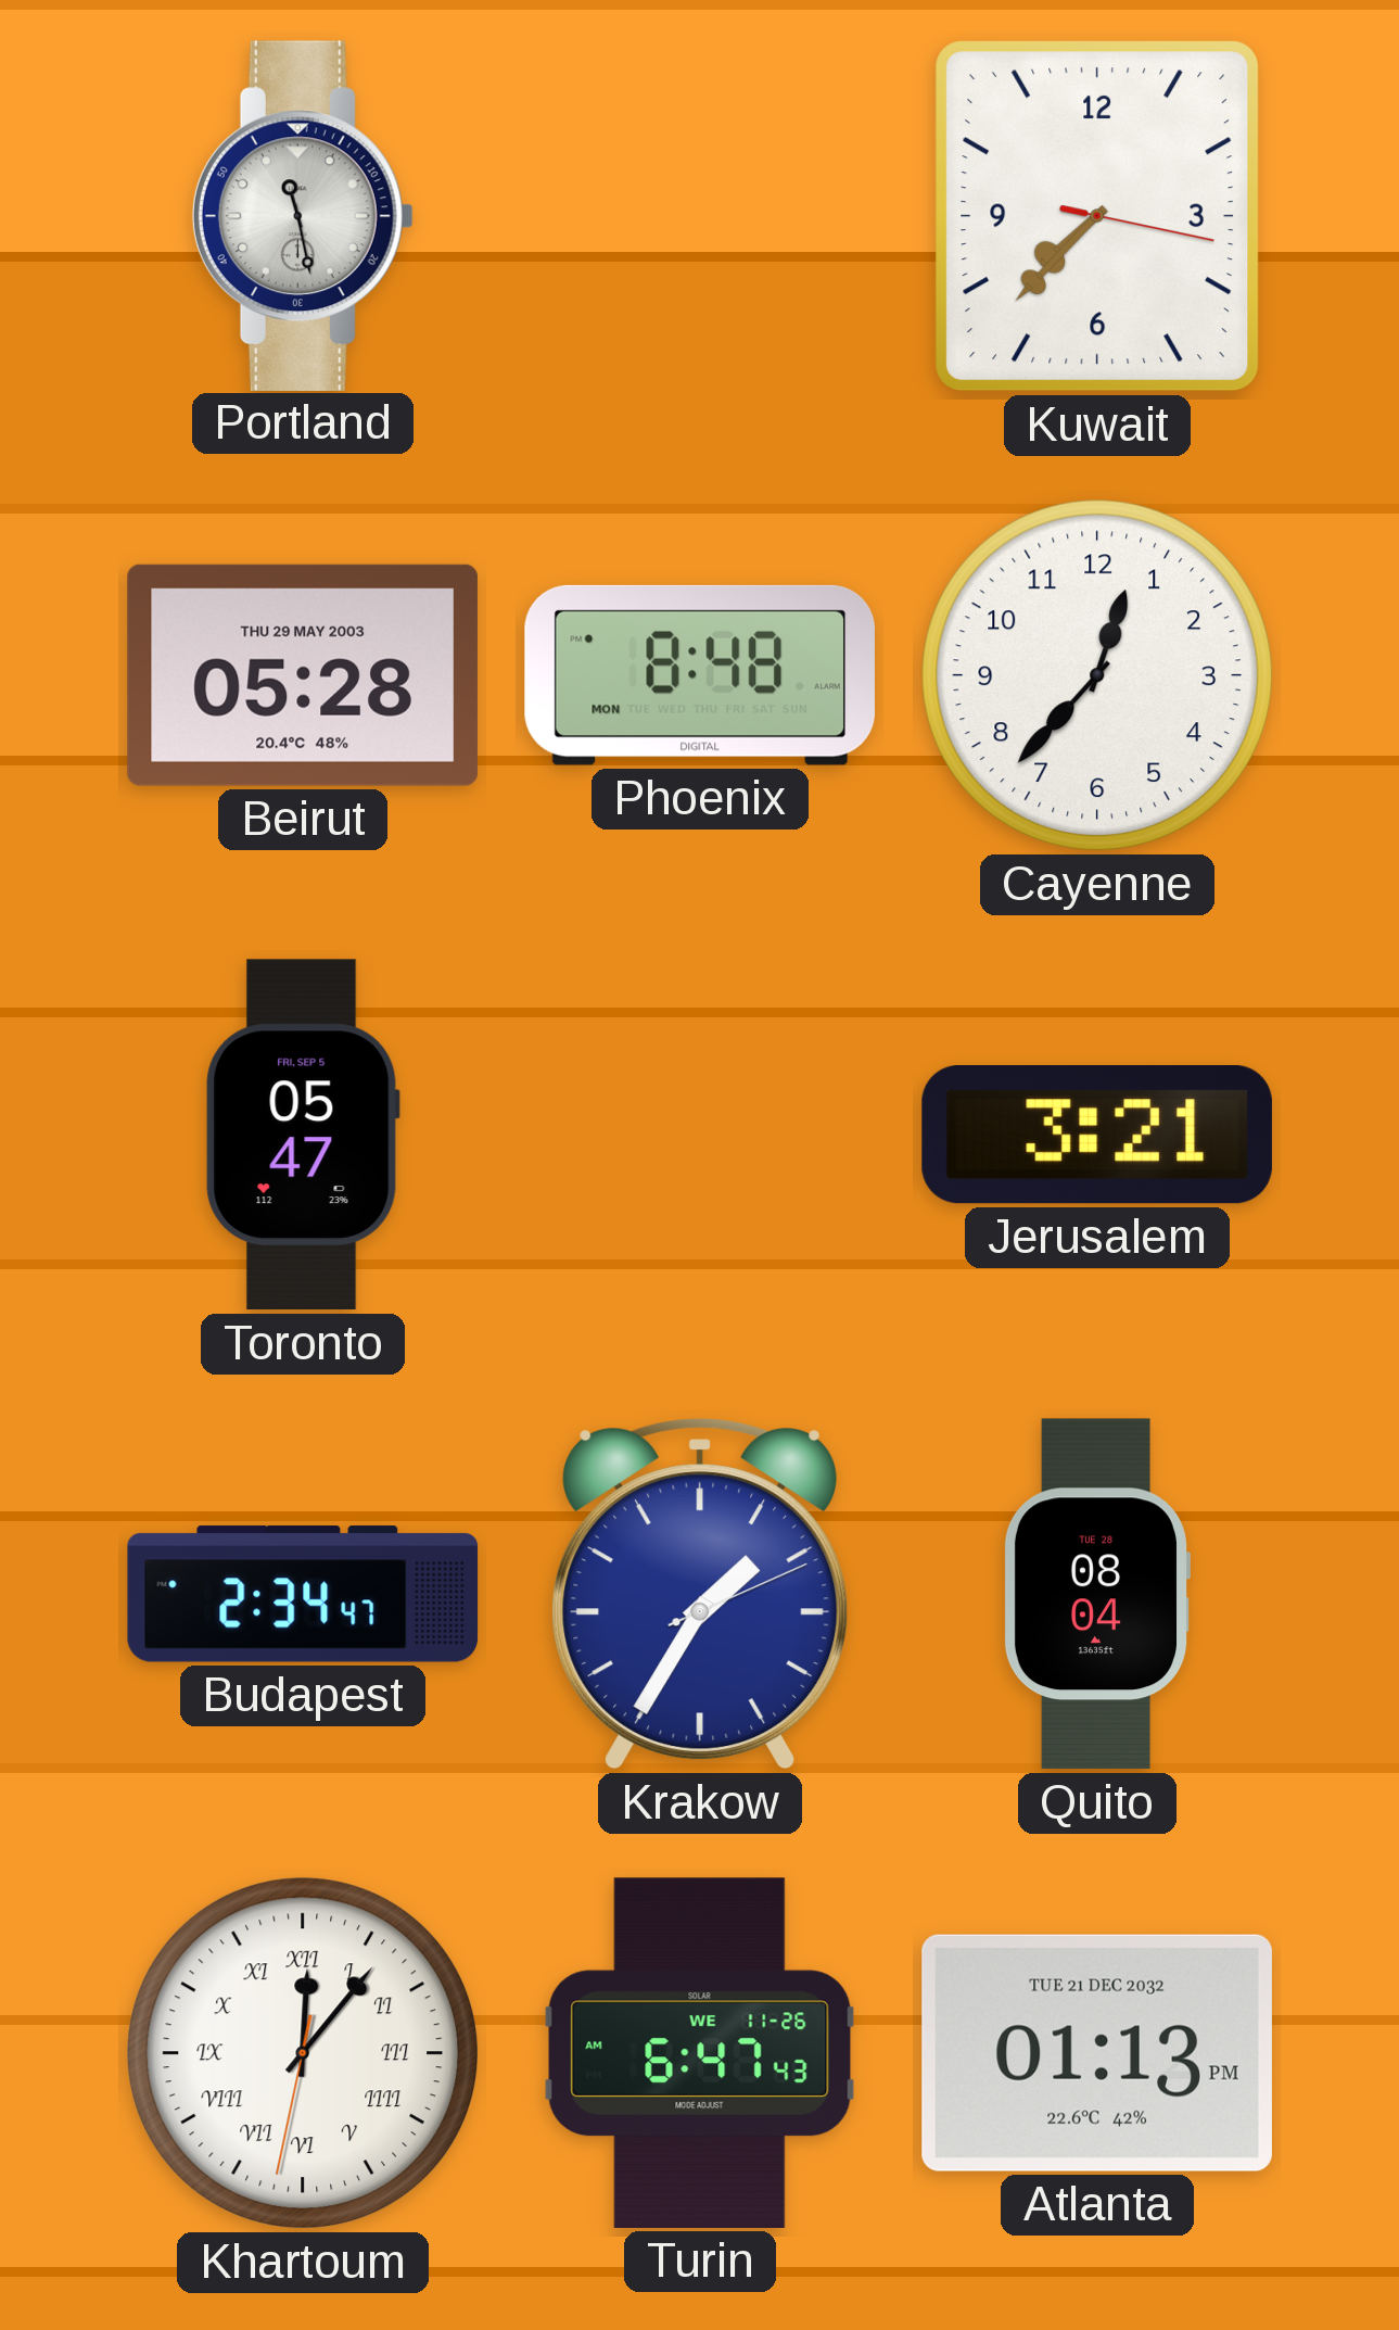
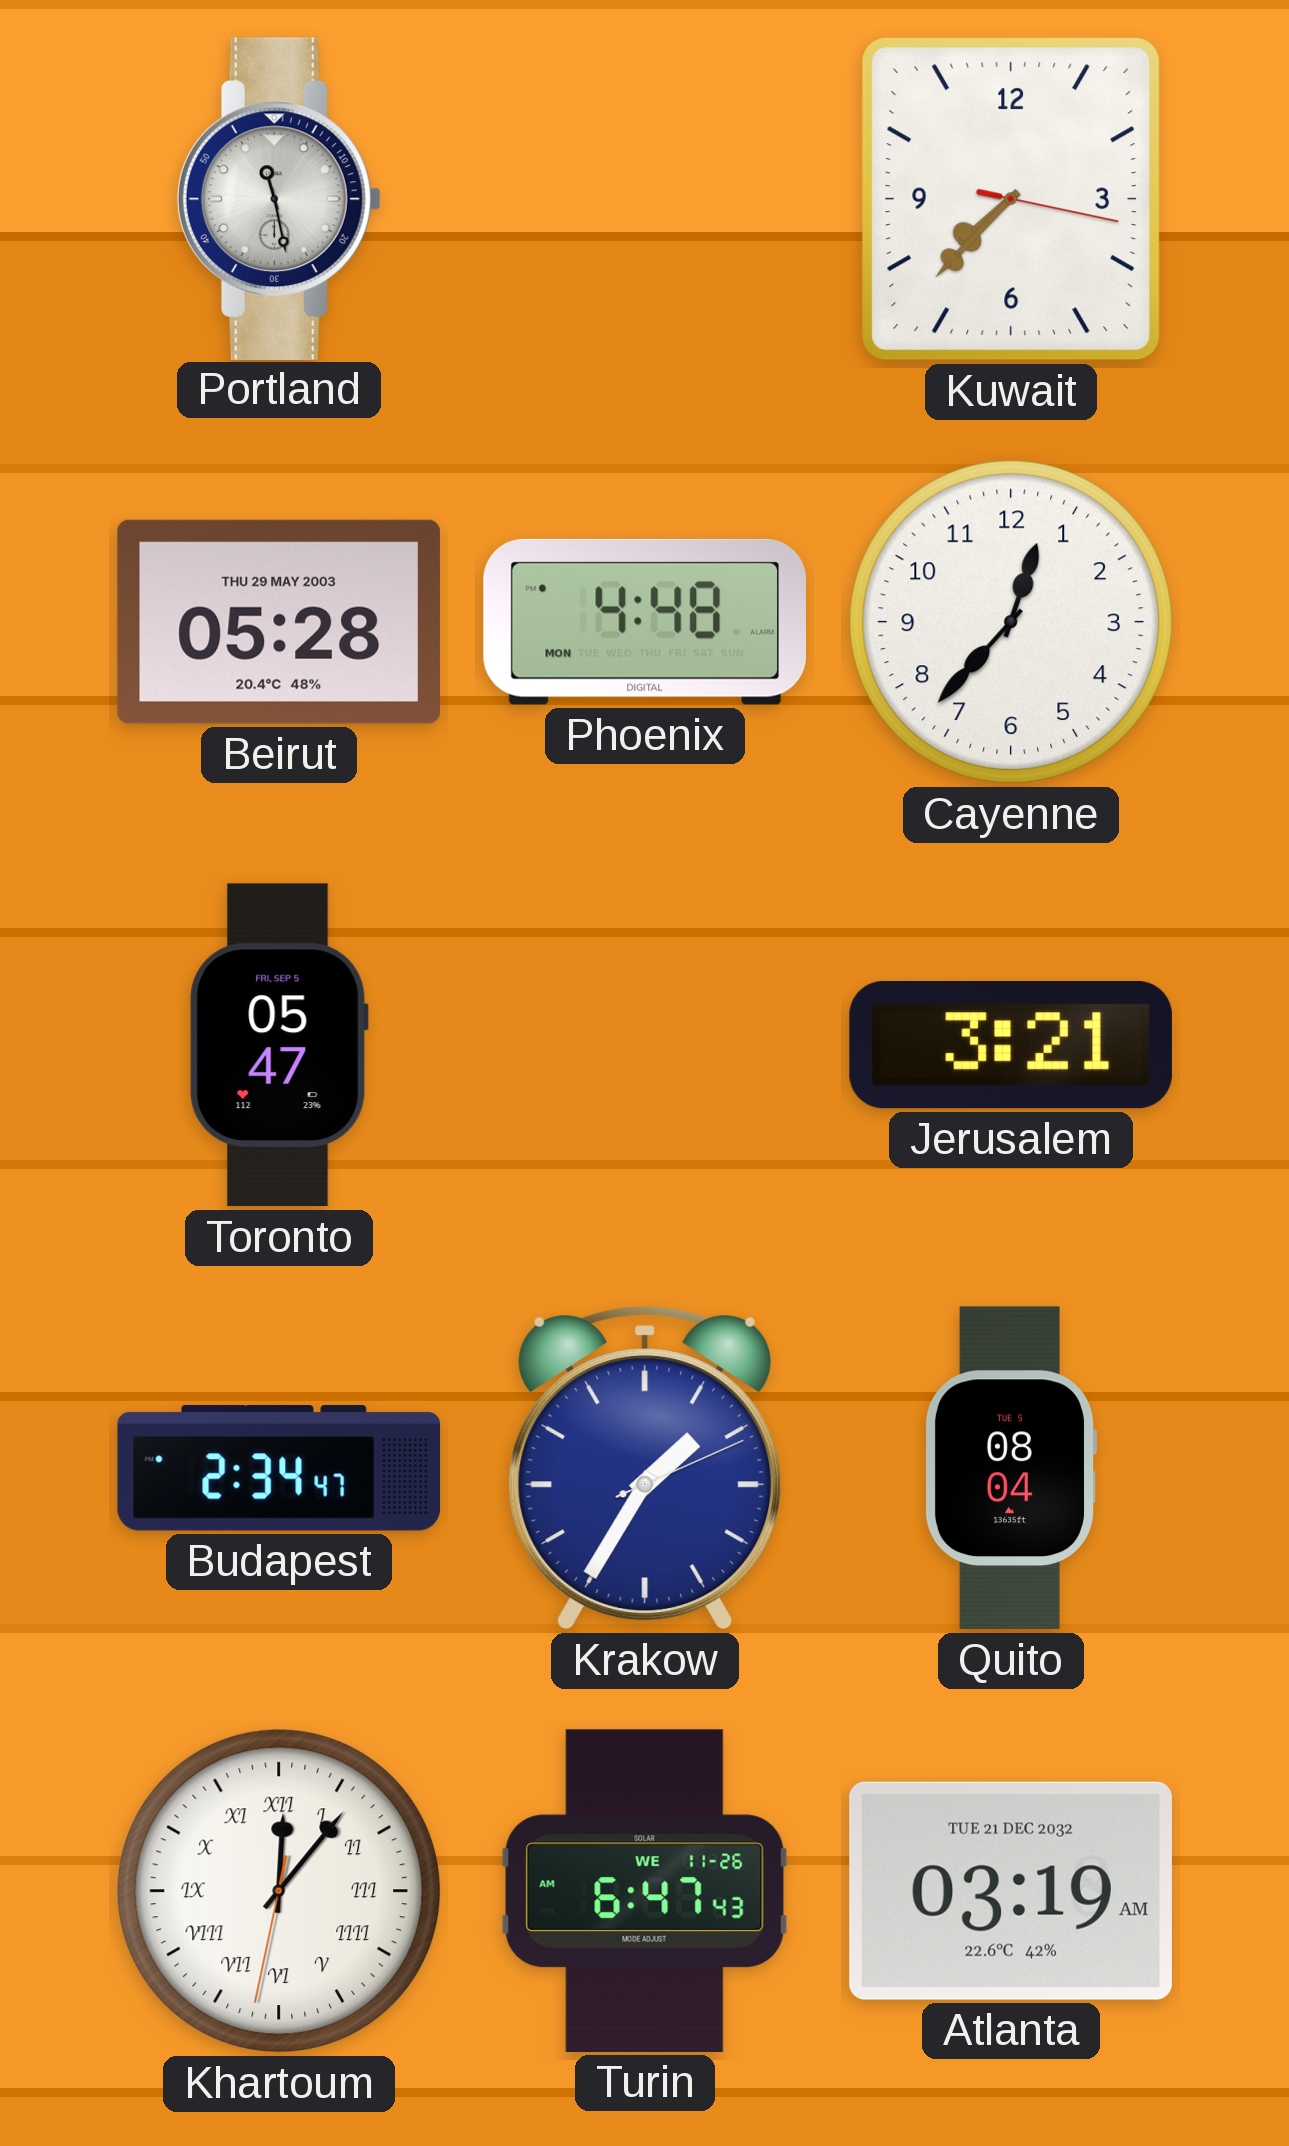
Phoenix: 8:48 -> 4:48 (645, 622)
Quito date: TUE 28 -> TUE 5 (1010, 1468)
Atlanta: 01:13 -> 03:19 (1011, 1891)
